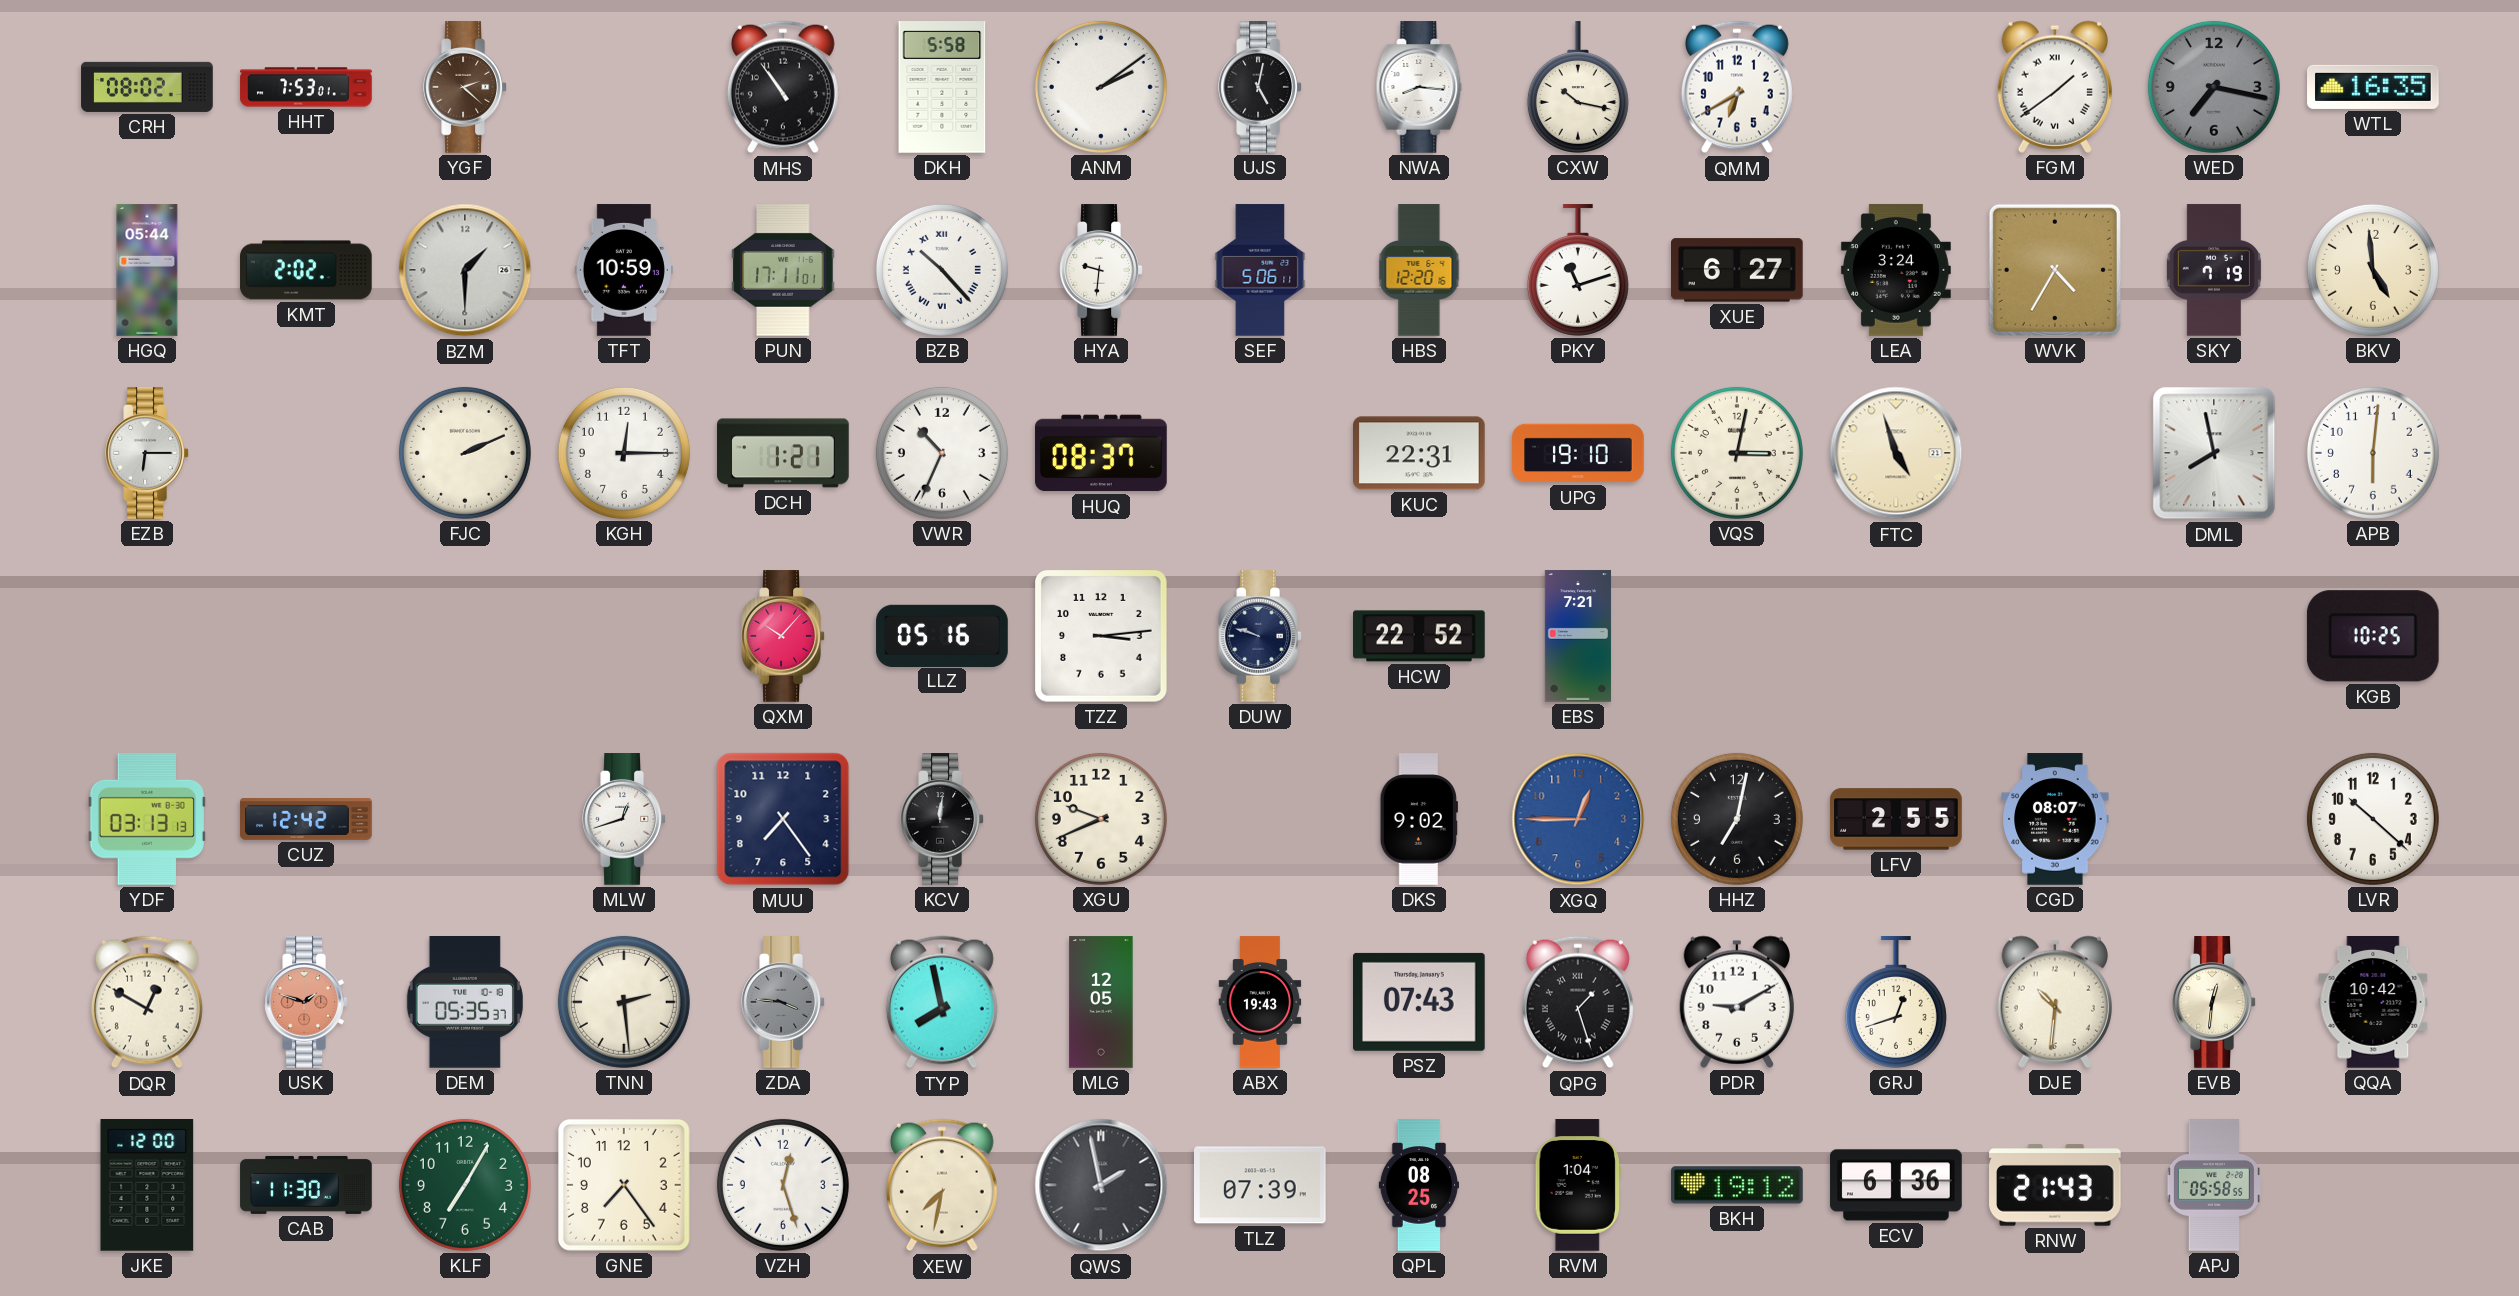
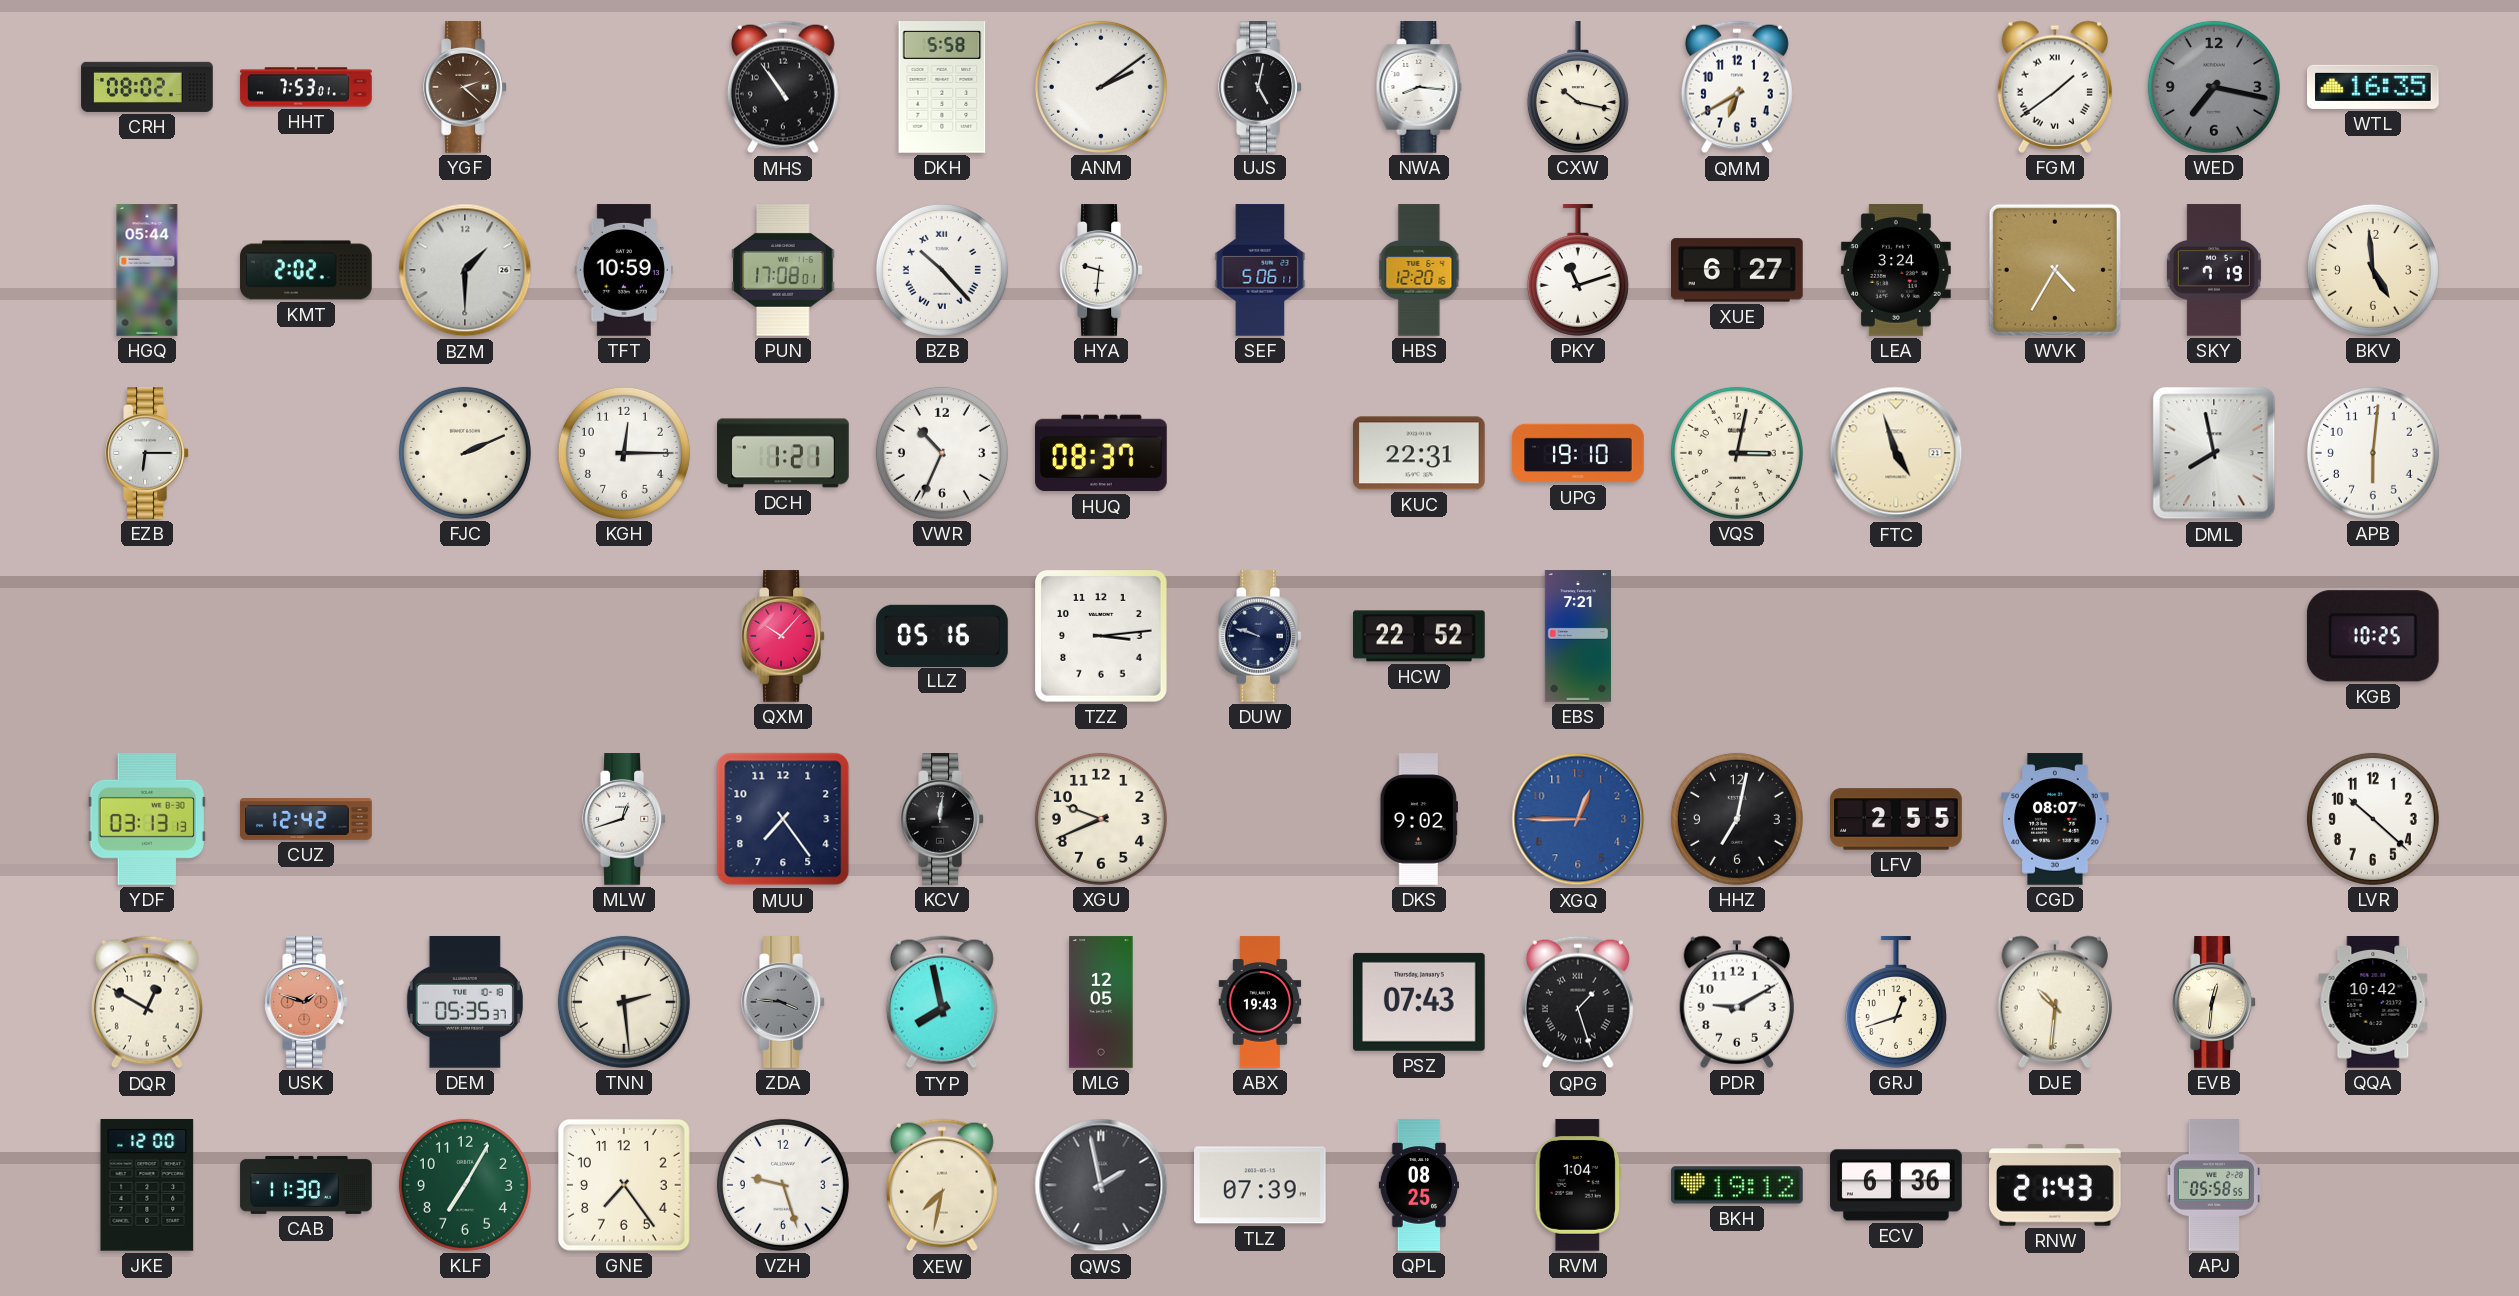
PUN: 17:11 -> 17:08 (783, 270)
VZH: 12:27 -> 9:27 (783, 1185)
